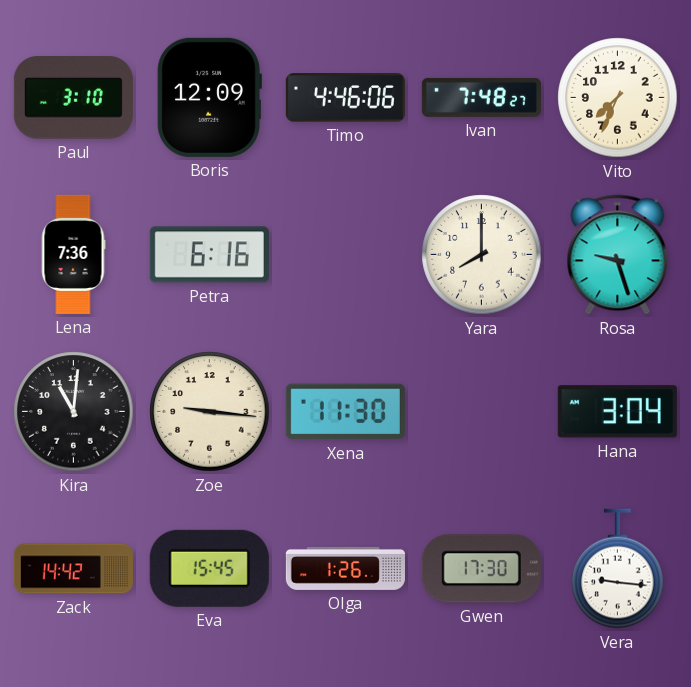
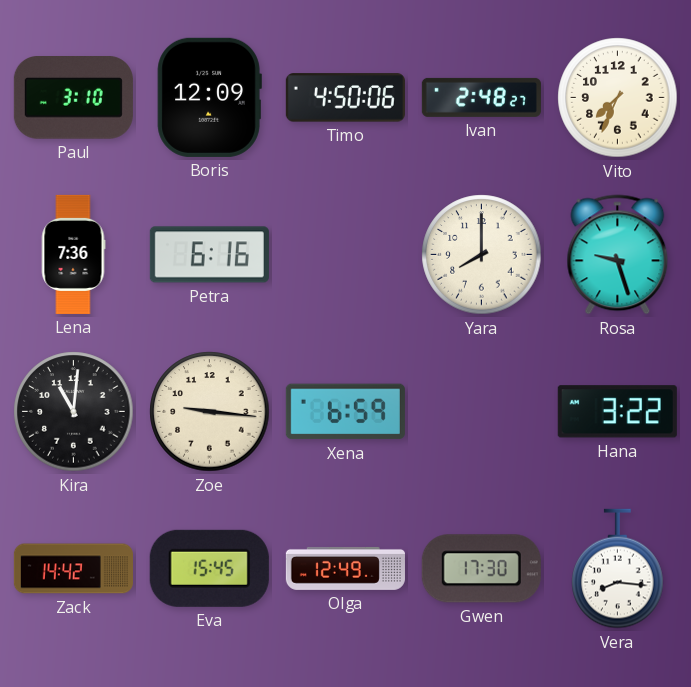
Timo: 4:46 -> 4:50 (345, 98)
Ivan: 7:48 -> 2:48 (481, 97)
Xena: 11:30 -> 6:59 (345, 412)
Hana: 3:04 -> 3:22 (617, 412)
Olga: 1:26 -> 12:49 (345, 568)
Vera: 9:16 -> 8:16 (618, 569)
